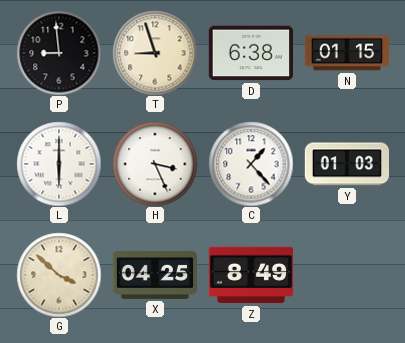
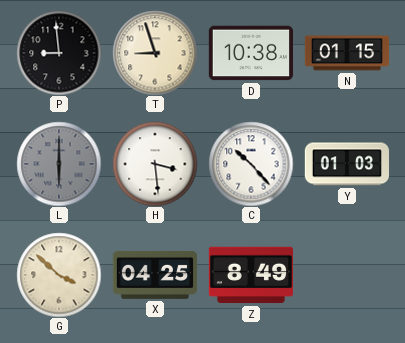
D: 6:38 -> 10:38 (250, 53)
L dial: white -> grey (59, 164)
H: 3:26 -> 3:29 (155, 164)
C: 1:23 -> 10:23 (251, 164)
